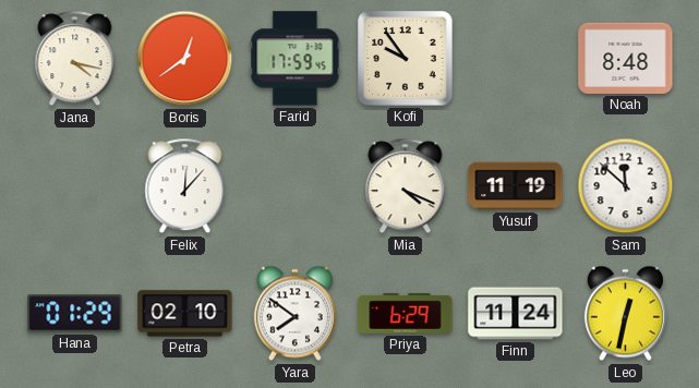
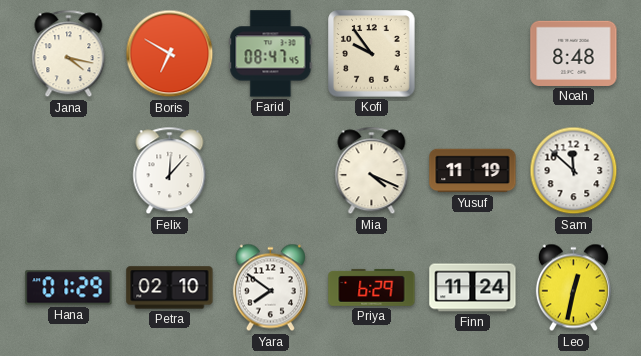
Boris: 12:39 -> 6:50 (170, 54)
Farid: 17:59 -> 08:47 (271, 54)
